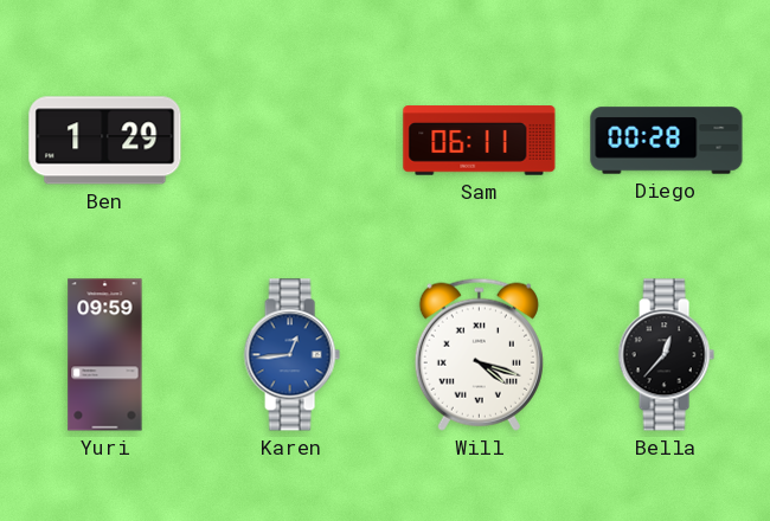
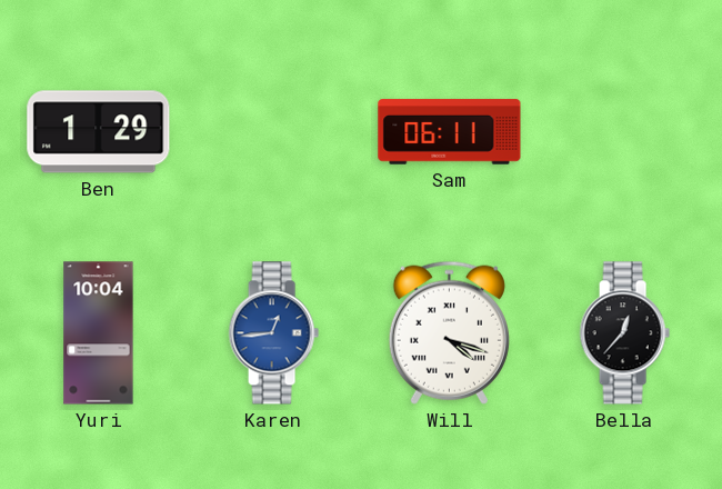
Diego: 00:28 -> none (667, 141)
Yuri: 09:59 -> 10:04 (99, 333)
